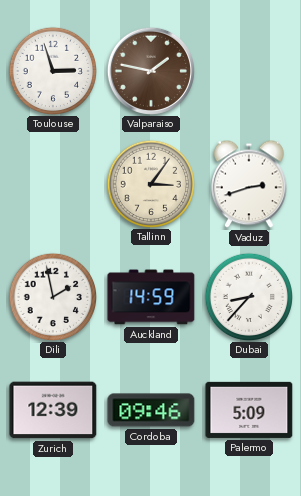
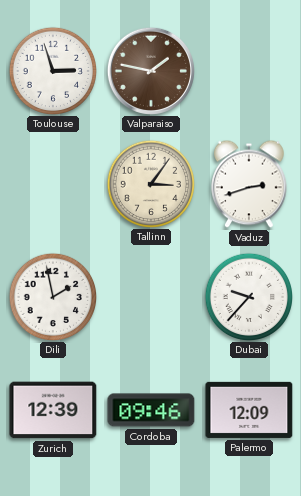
Auckland: 14:59 -> none (151, 297)
Dubai: 8:37 -> 9:37 (248, 296)
Palermo: 5:09 -> 12:09 (249, 410)
